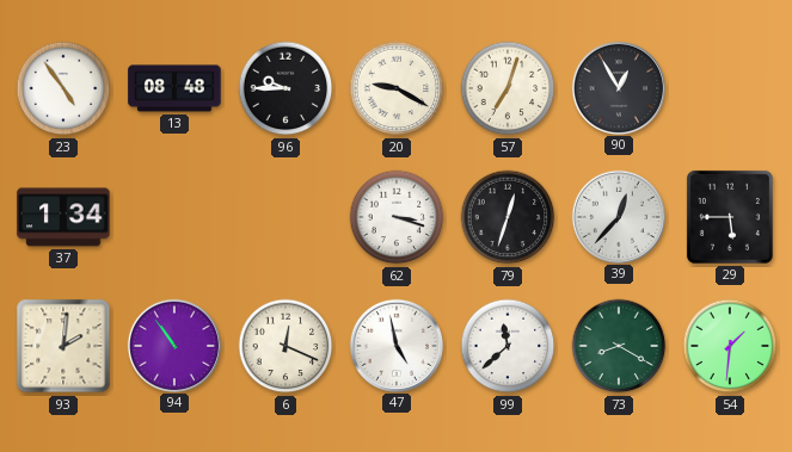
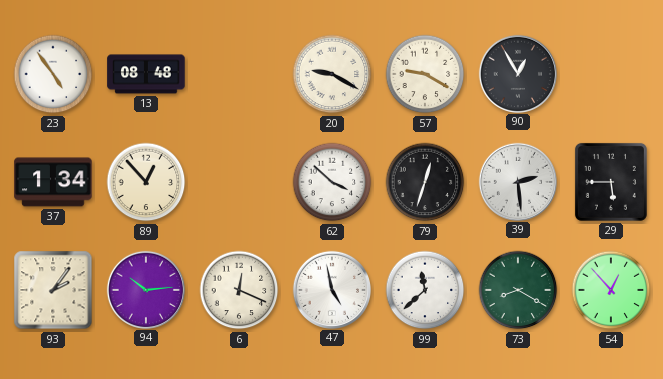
96: 9:45 -> none (286, 88)
57: 7:03 -> 9:20 (425, 74)
89: none -> 12:53 (146, 182)
62: 3:18 -> 3:52 (332, 182)
39: 12:37 -> 2:29 (517, 181)
93: 2:01 -> 2:06 (53, 290)
94: 10:54 -> 10:14 (145, 289)
54: 1:31 -> 12:53 (611, 290)
